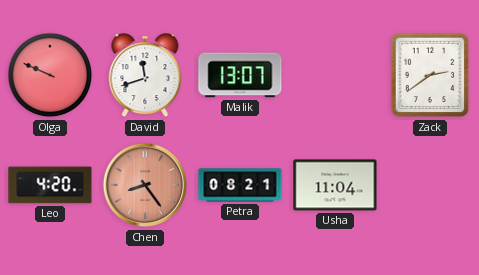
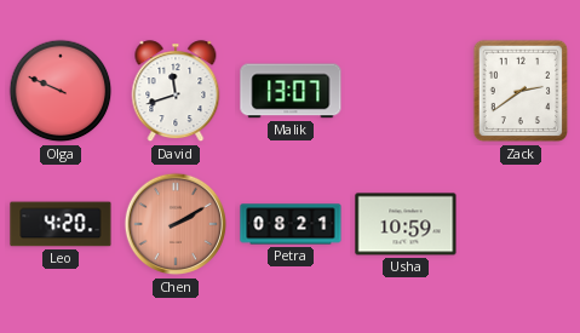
Chen: 8:24 -> 2:10 (176, 224)
Usha: 11:04 -> 10:59 (406, 224)
